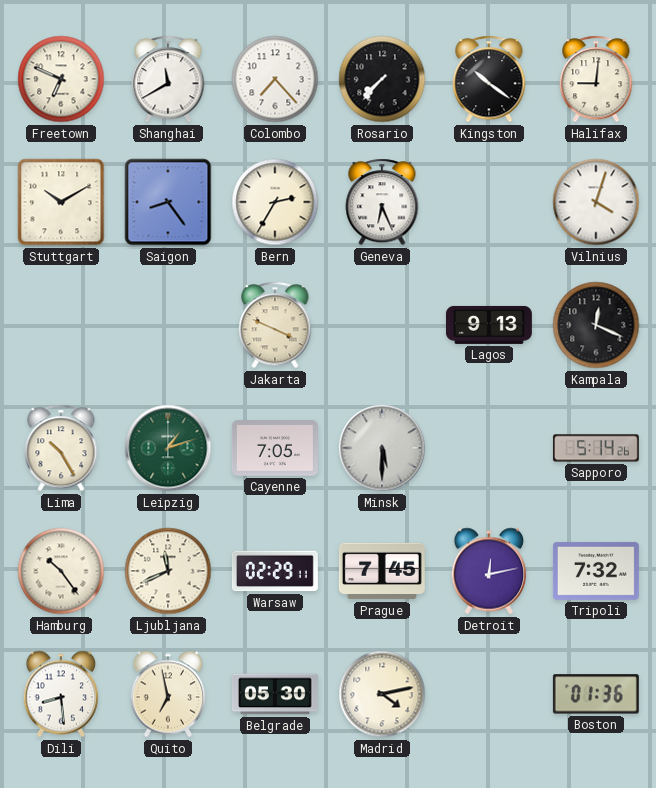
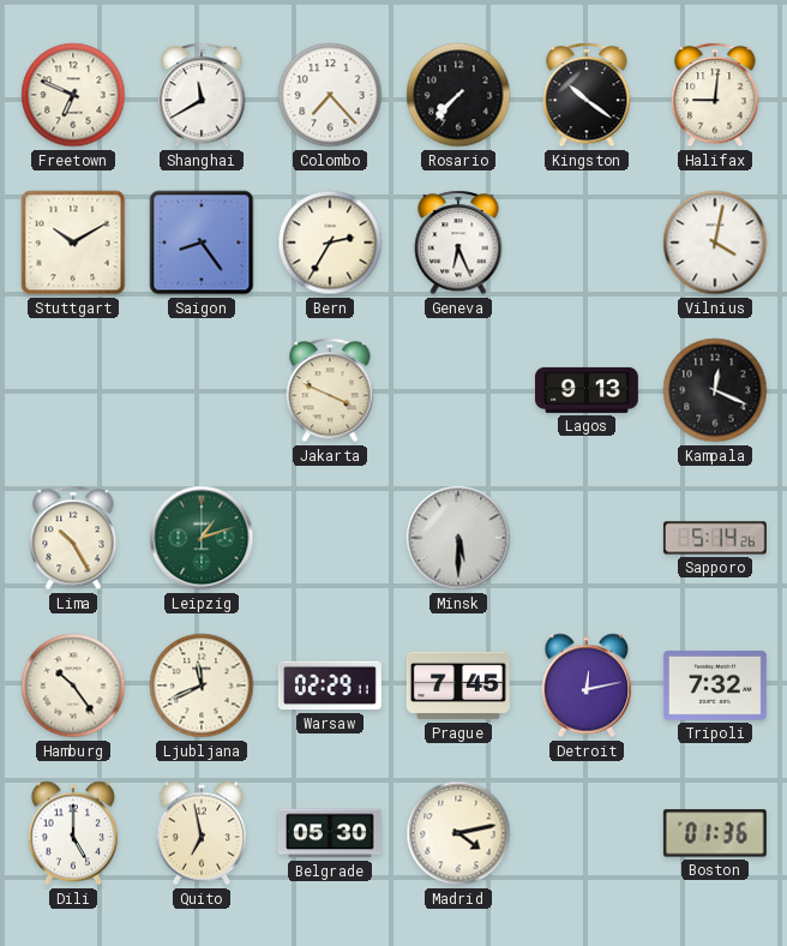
Vilnius: 4:03 -> 4:02 (715, 243)
Cayenne: 7:05 -> none (275, 449)
Dili: 8:29 -> 5:00 (73, 833)
